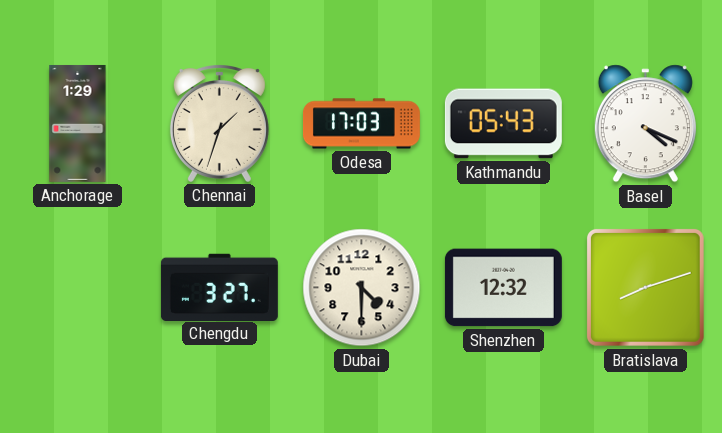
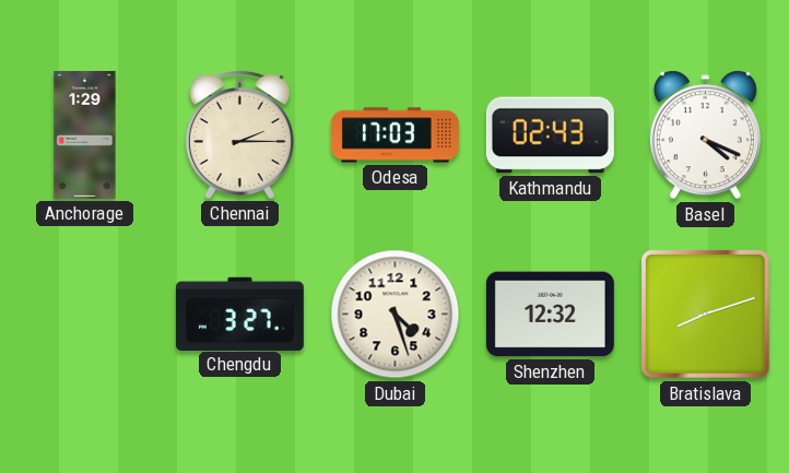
Chennai: 1:33 -> 2:15 (239, 135)
Kathmandu: 05:43 -> 02:43 (550, 135)
Dubai: 4:30 -> 4:27 (396, 315)
